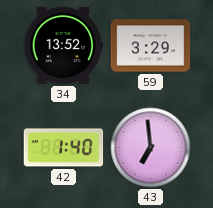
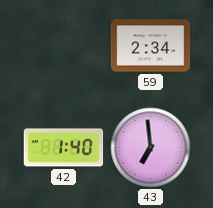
34: 13:52 -> none (64, 45)
59: 3:29 -> 2:34 (151, 46)
